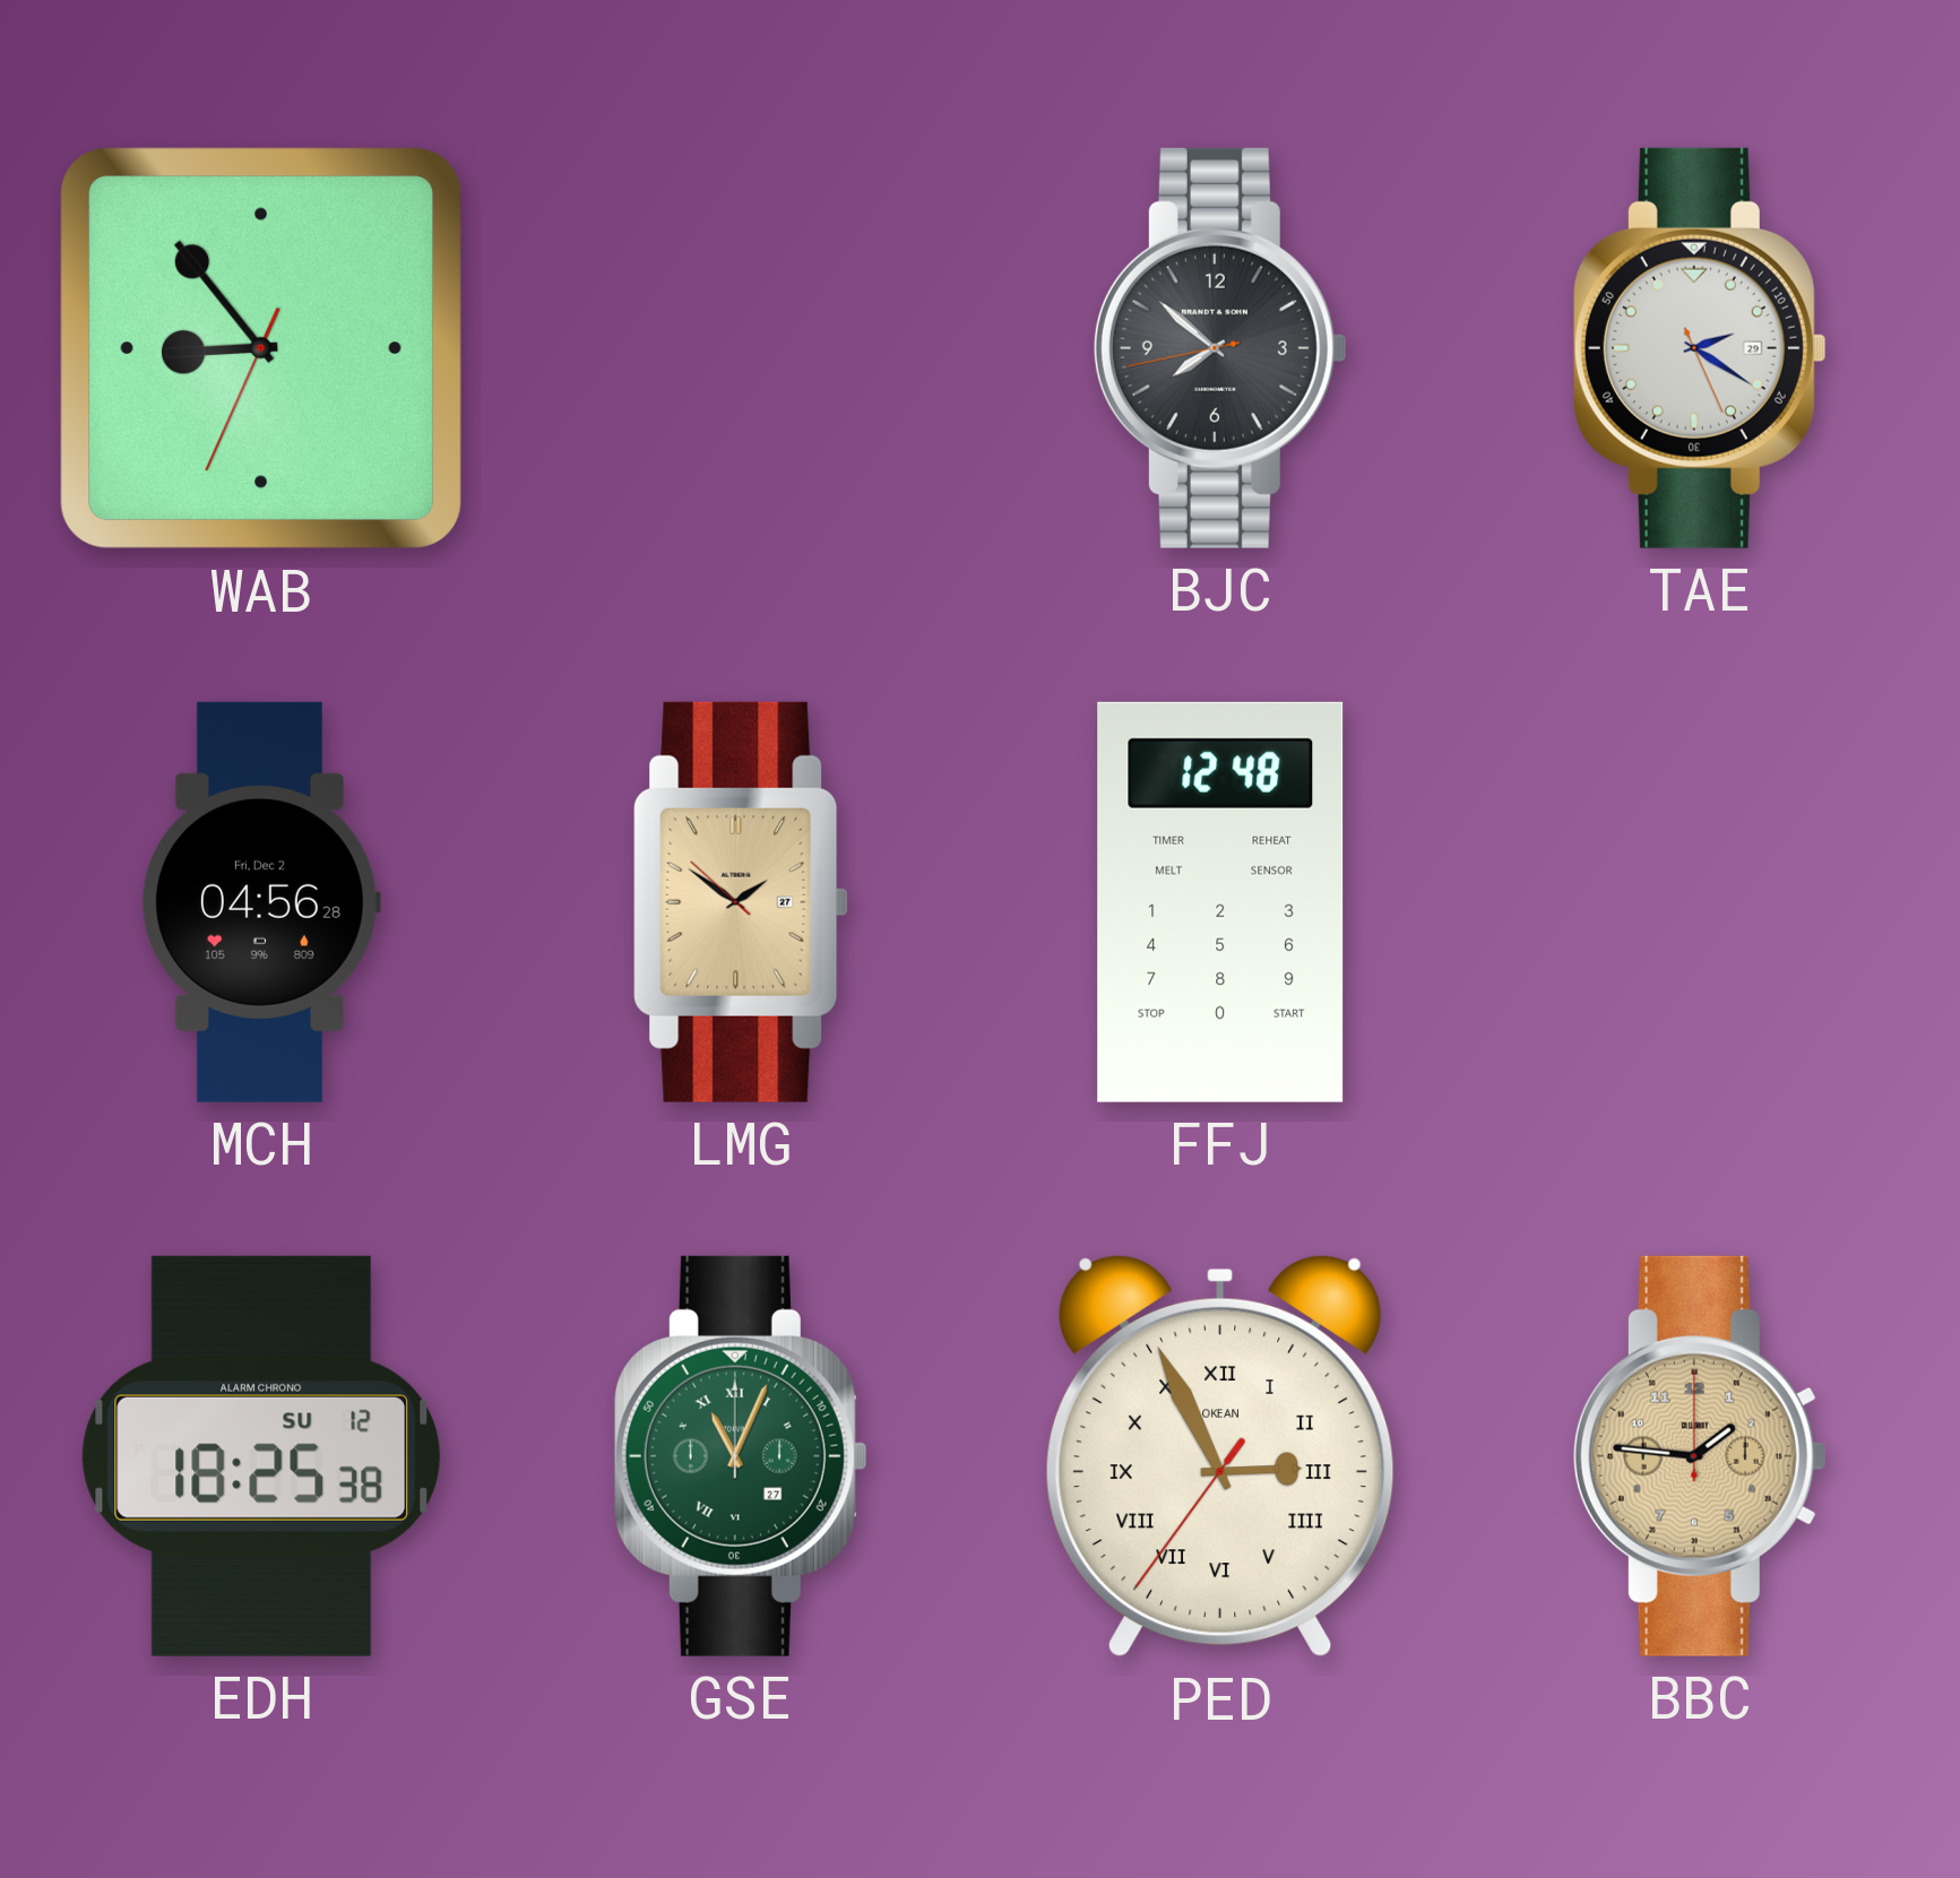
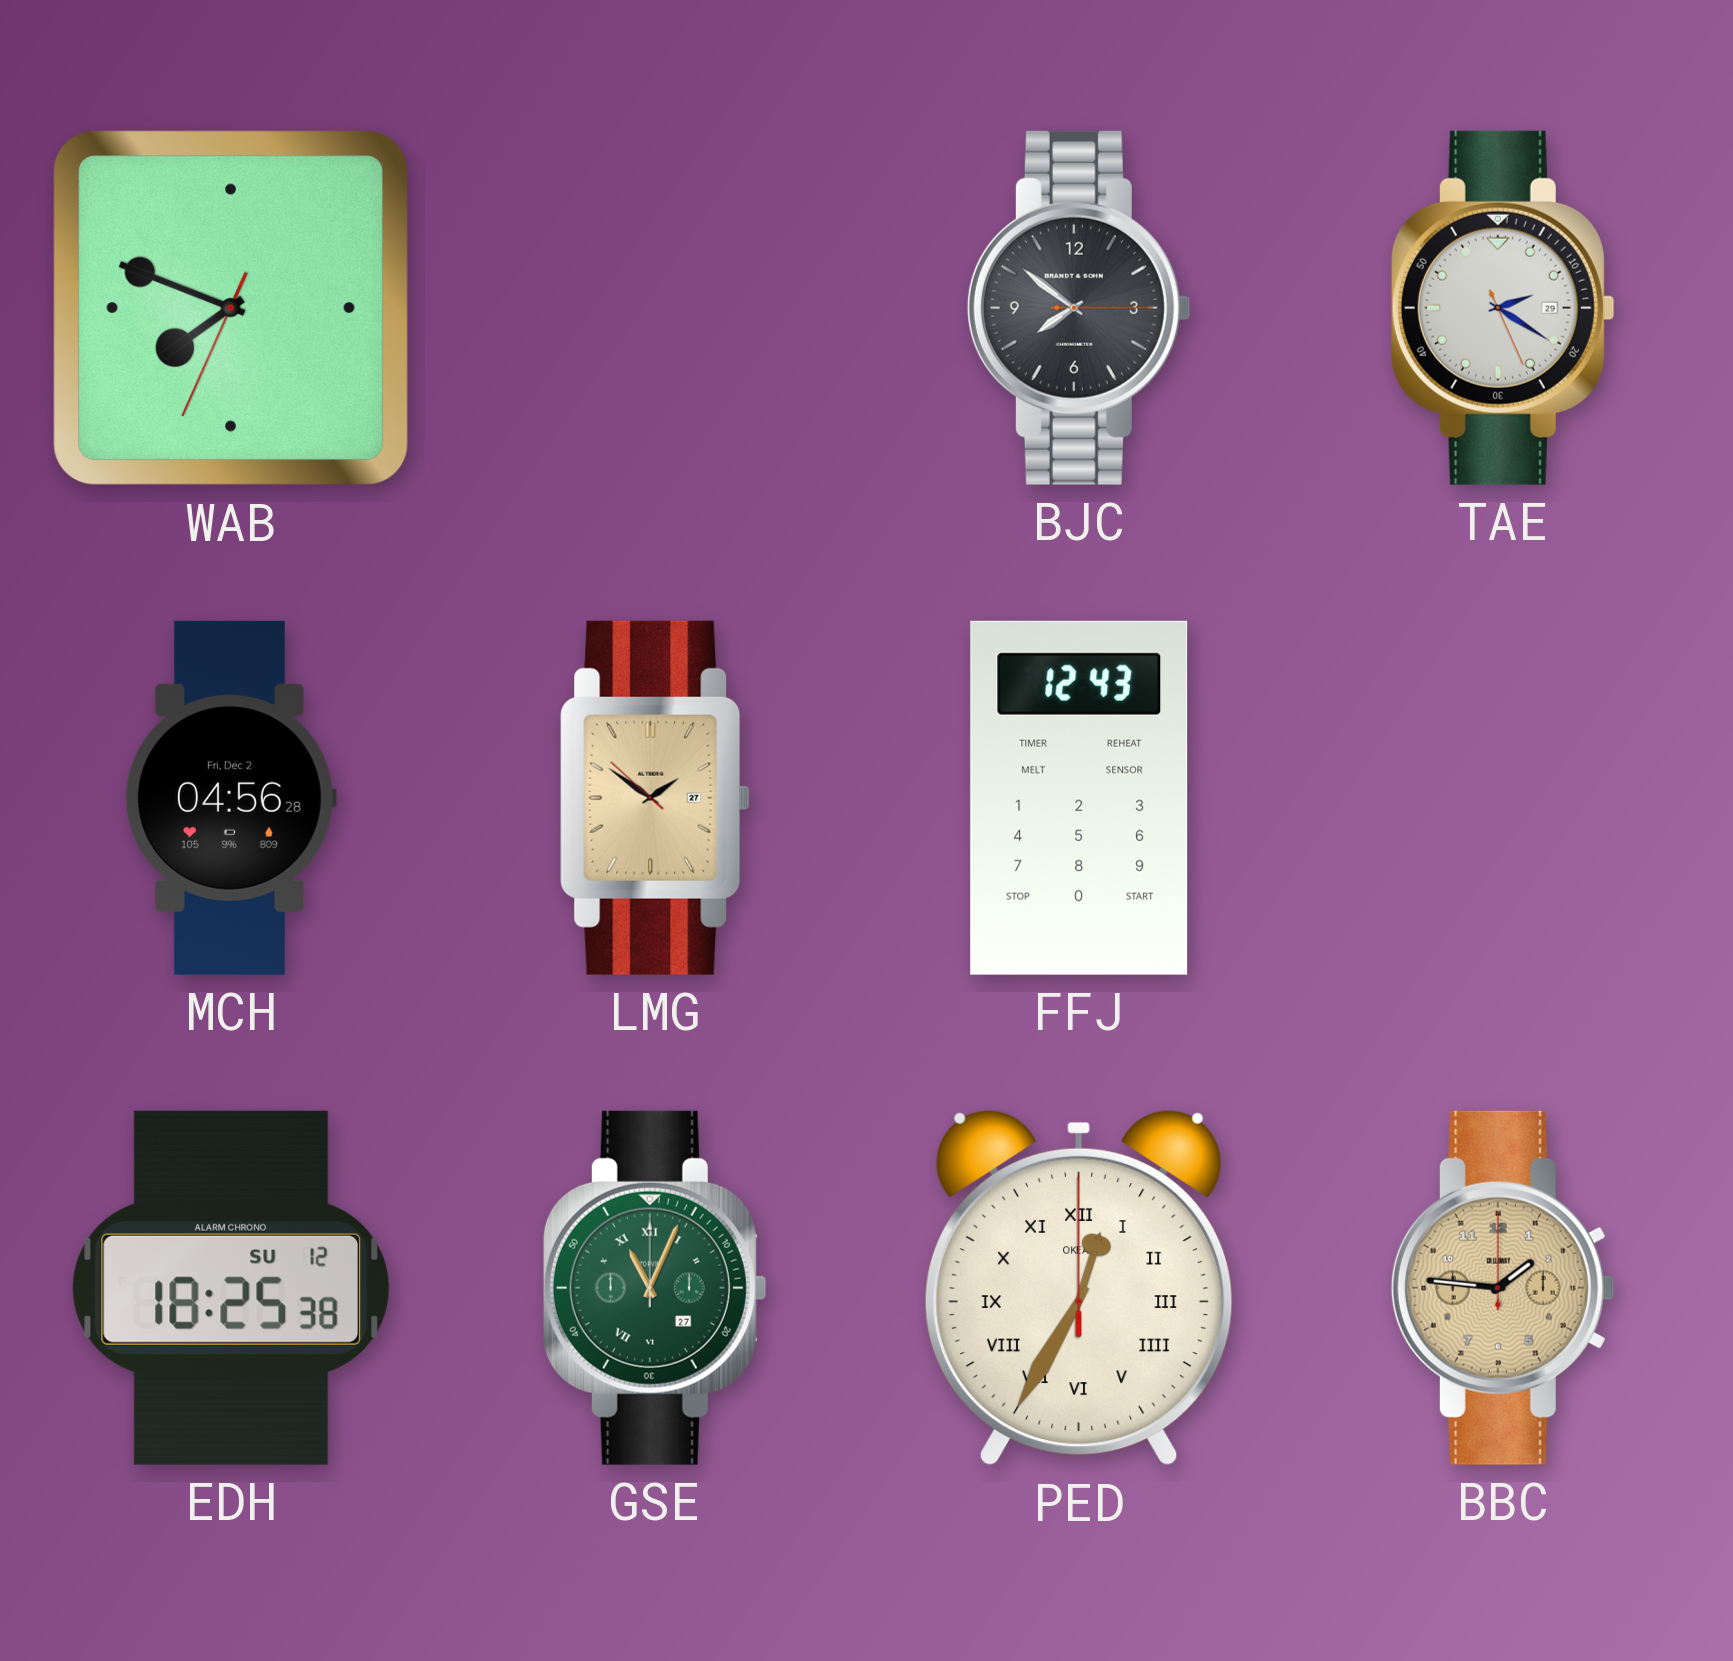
WAB: 8:53 -> 7:48 (231, 308)
BJC: 7:51:43 -> 7:51:15 (1079, 308)
FFJ: 12:48 -> 12:43 (1079, 798)
PED: 2:55 -> 12:35 (1079, 1288)
